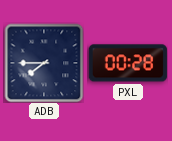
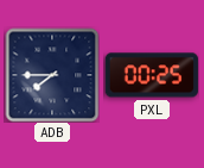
PXL: 00:28 -> 00:25 (152, 75)
